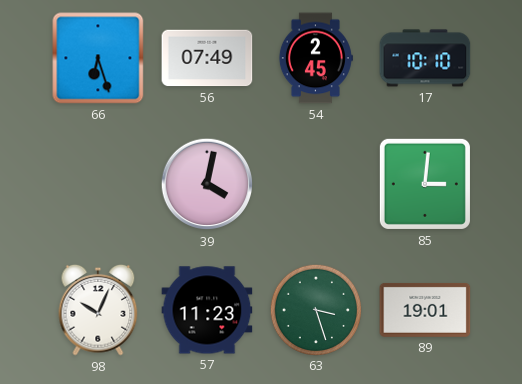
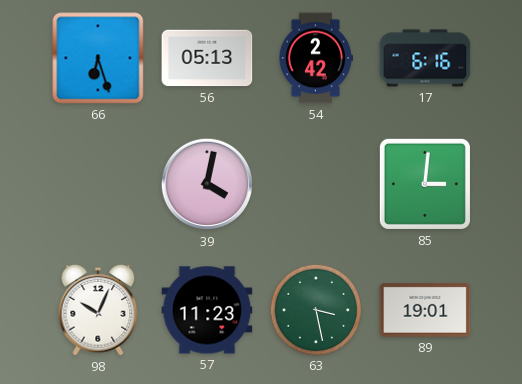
56: 07:49 -> 05:13 (207, 58)
54: 2:45 -> 2:42 (315, 58)
17: 10:10 -> 6:16 (425, 58)
63: 3:27 -> 3:28 (315, 309)
